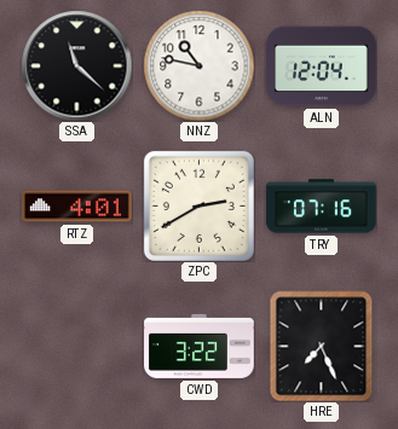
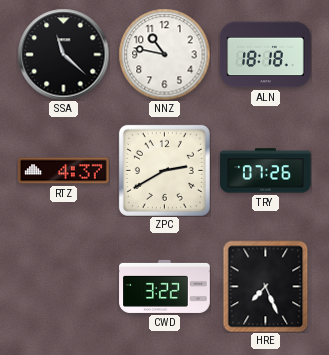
ALN: 12:04 -> 18:18 (266, 55)
RTZ: 4:01 -> 4:37 (64, 171)
TRY: 07:16 -> 07:26 (266, 171)
